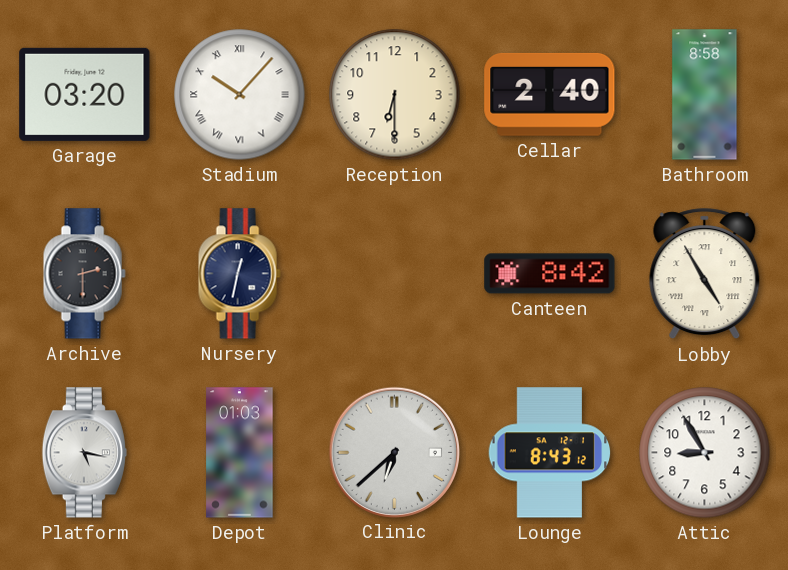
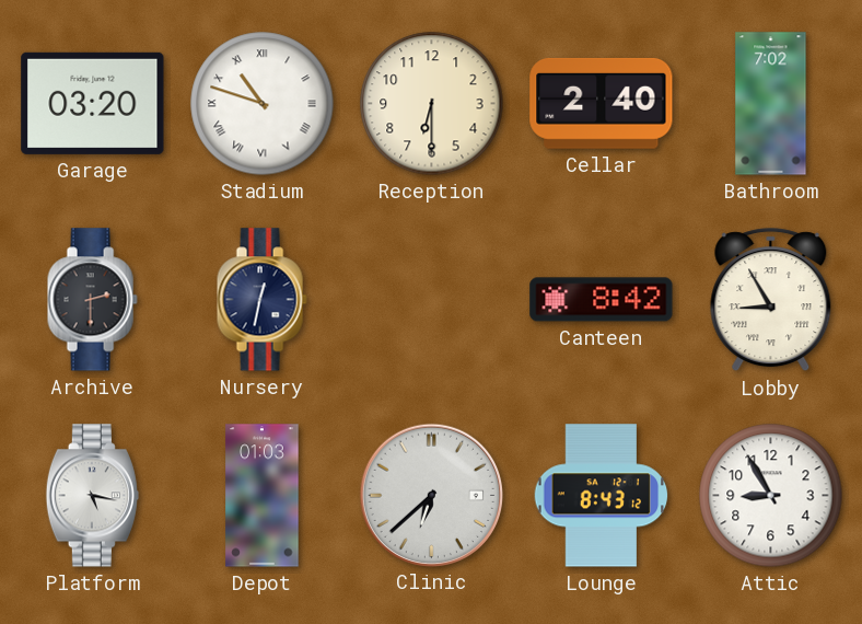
Stadium: 10:07 -> 10:48 (263, 104)
Bathroom: 8:58 -> 7:02 (771, 104)
Lobby: 4:55 -> 8:55 (771, 300)
